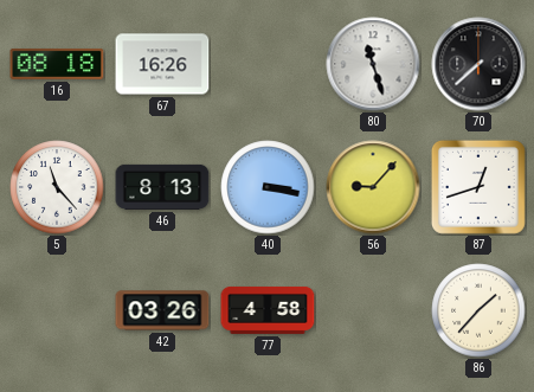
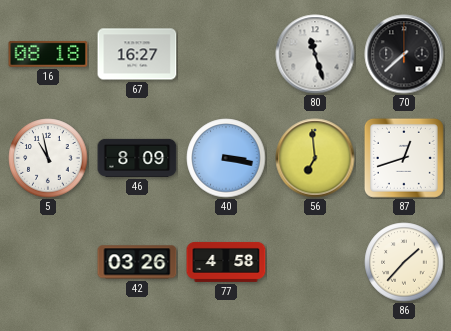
67: 16:26 -> 16:27 (137, 54)
5: 11:23 -> 10:58 (48, 158)
46: 8:13 -> 8:09 (137, 158)
56: 9:07 -> 6:59 (315, 158)
